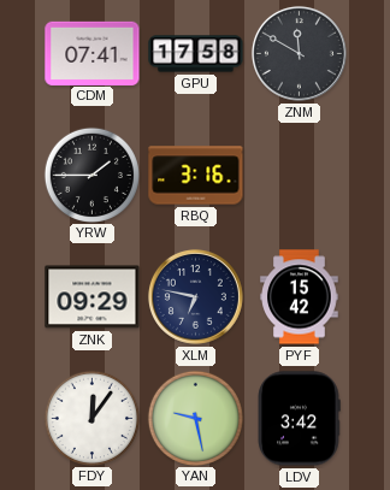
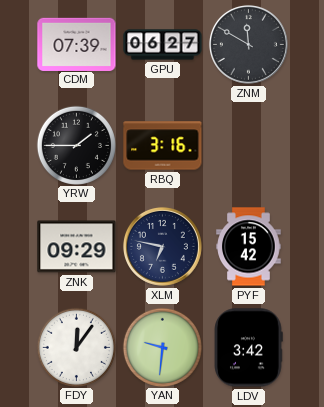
CDM: 07:41 -> 07:39 (77, 44)
GPU: 17:58 -> 06:27 (163, 45)
YAN: 9:28 -> 9:31 (162, 347)
